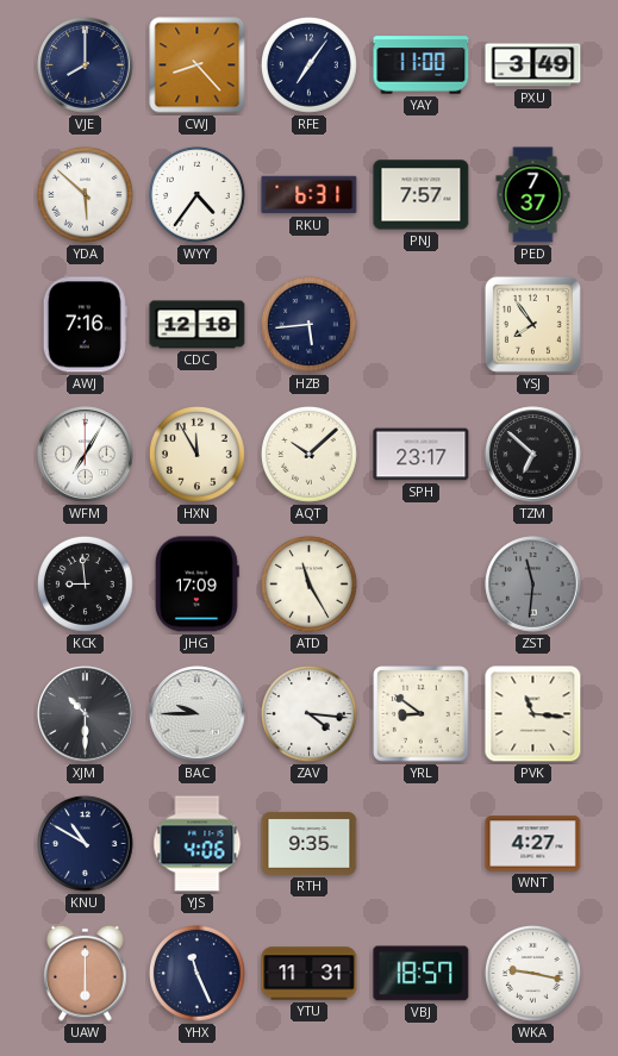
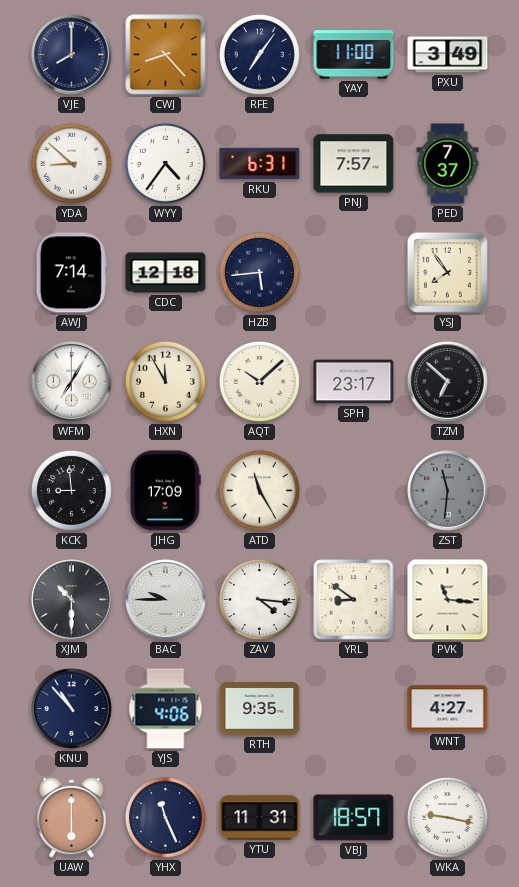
YDA: 5:52 -> 8:52 (72, 164)
AWJ: 7:16 -> 7:14 (71, 273)
KNU: 10:50 -> 10:53 (72, 709)
